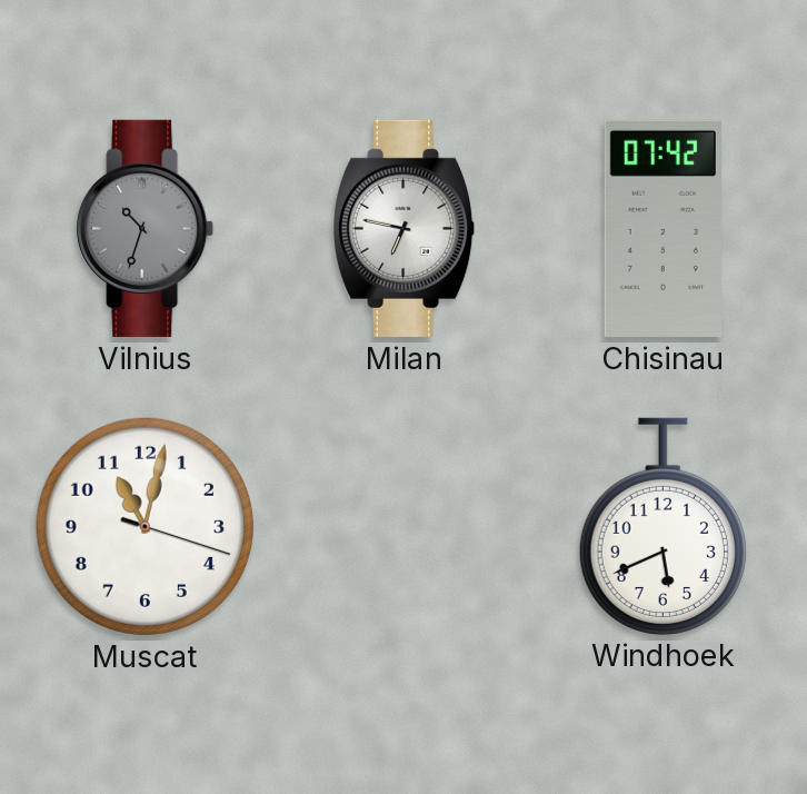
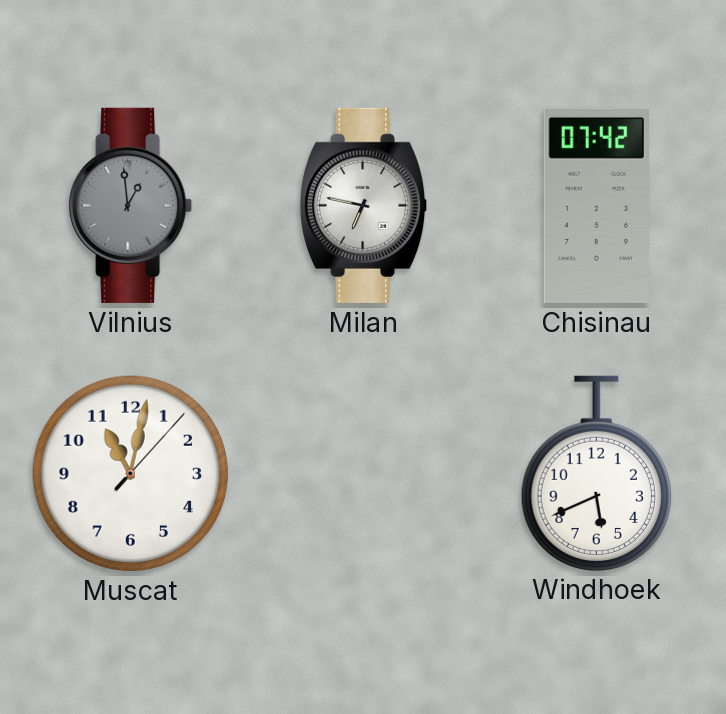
Vilnius: 10:33 -> 12:59 (131, 205)
Muscat: 11:02:18 -> 11:02:07 (130, 473)
